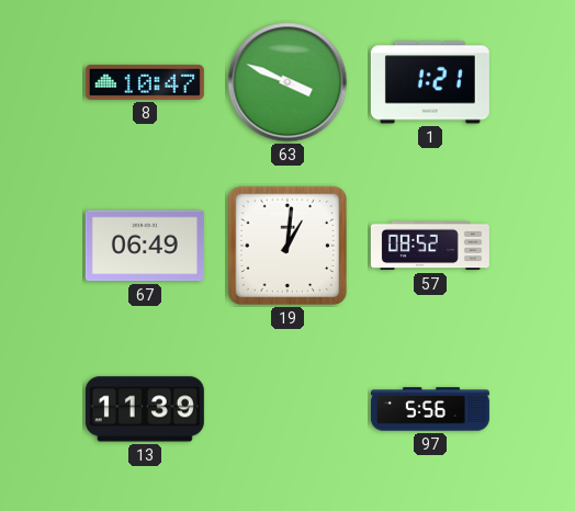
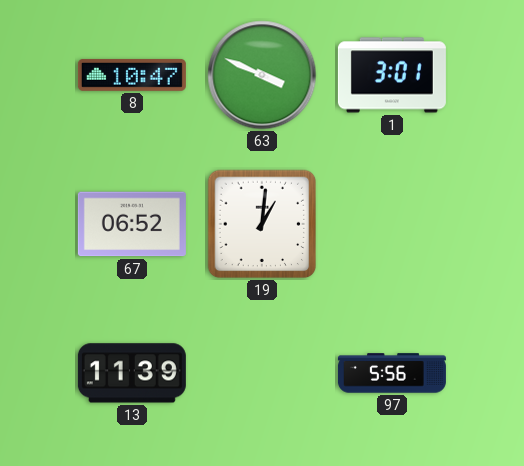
1: 1:21 -> 3:01 (392, 75)
67: 06:49 -> 06:52 (132, 224)
57: 08:52 -> none (430, 246)
